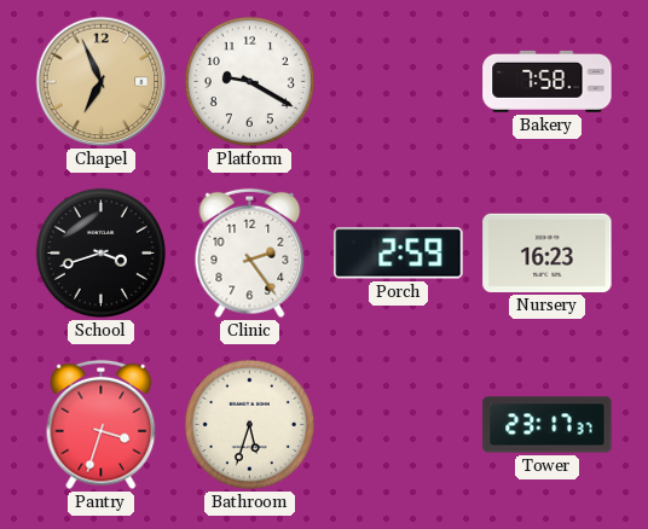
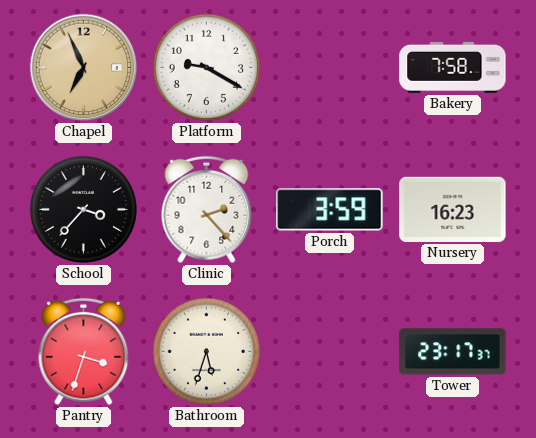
School: 3:42 -> 3:37 (83, 209)
Clinic: 2:24 -> 2:23 (207, 210)
Porch: 2:59 -> 3:59 (330, 210)
